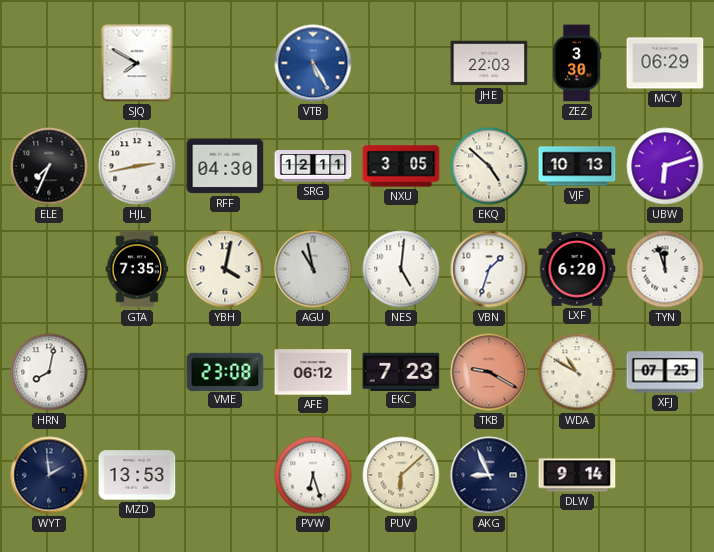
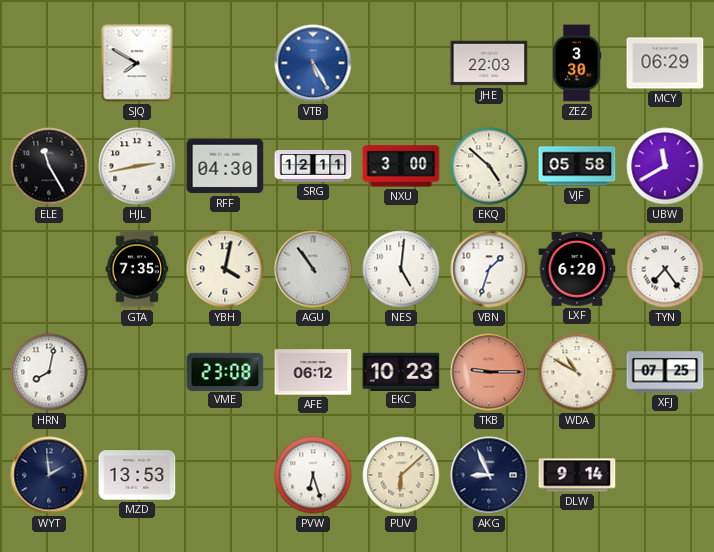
ELE: 7:34 -> 11:25 (49, 166)
NXU: 3:05 -> 3:00 (401, 166)
VJF: 10:13 -> 05:58 (577, 166)
UBW: 6:12 -> 11:40 (665, 166)
AGU: 10:58 -> 10:54 (313, 269)
TYN: 11:57 -> 7:24 (665, 269)
EKC: 7:23 -> 10:23 (401, 371)
TKB: 9:20 -> 9:15 (489, 372)
